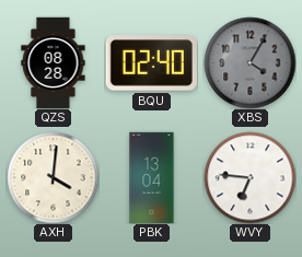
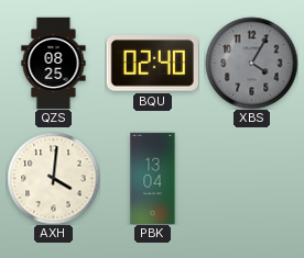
QZS: 08:28 -> 08:25 (54, 63)
WVY: 6:46 -> none (249, 177)
